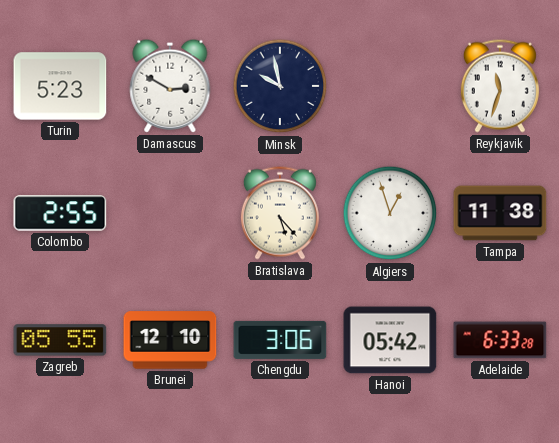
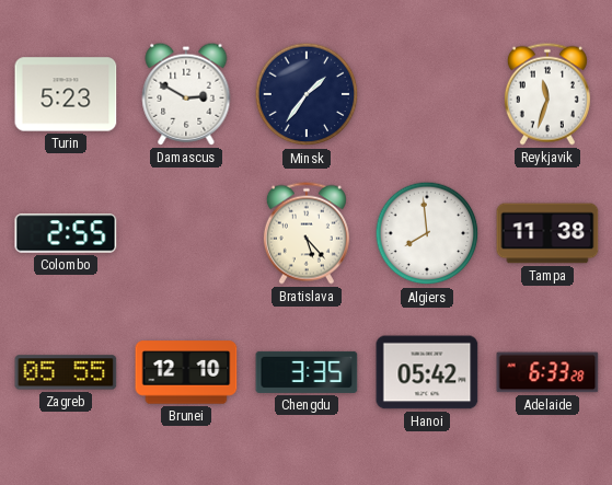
Minsk: 9:58 -> 1:36 (307, 94)
Algiers: 12:57 -> 7:59 (427, 233)
Chengdu: 3:06 -> 3:35 (307, 372)
